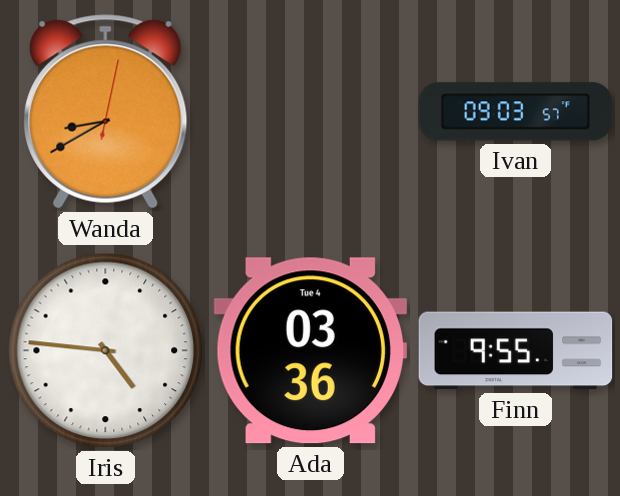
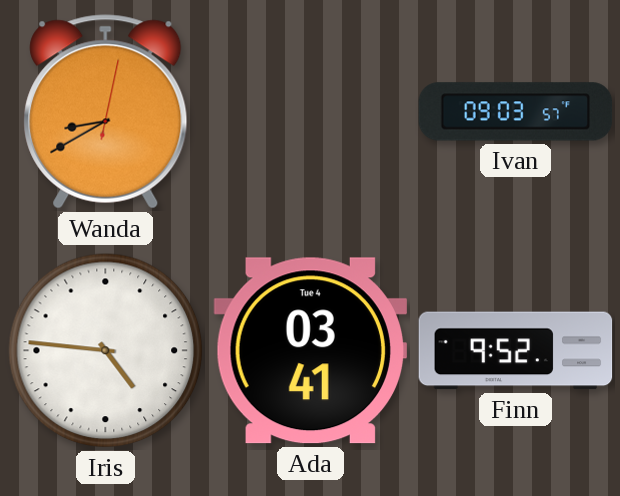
Ada: 03:36 -> 03:41 (310, 351)
Finn: 9:55 -> 9:52 (516, 351)
